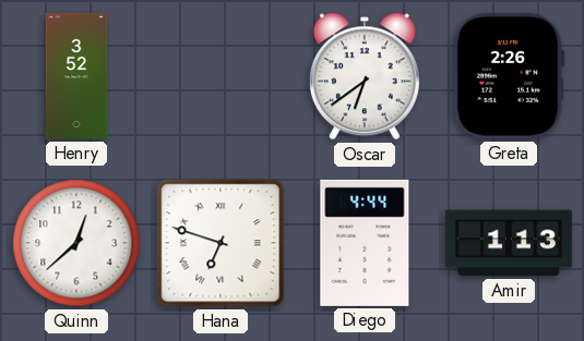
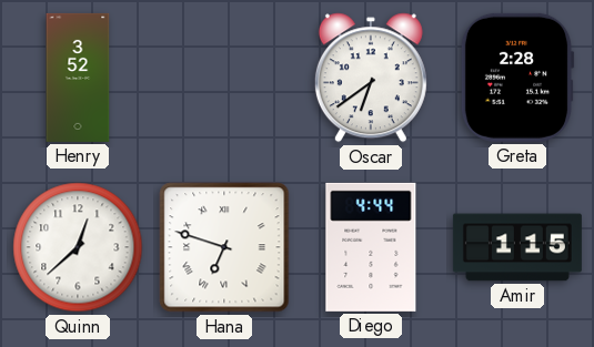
Greta: 2:26 -> 2:28 (517, 78)
Amir: 1:13 -> 1:15 (517, 247)
